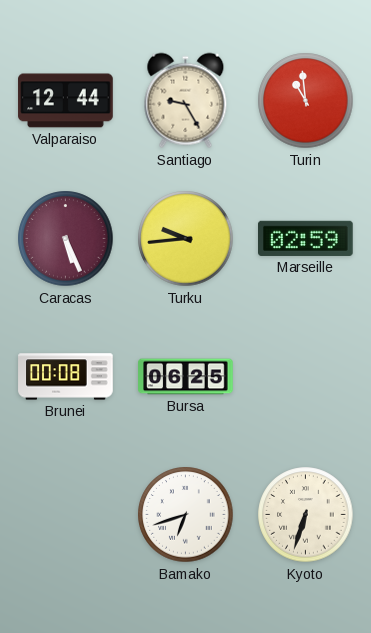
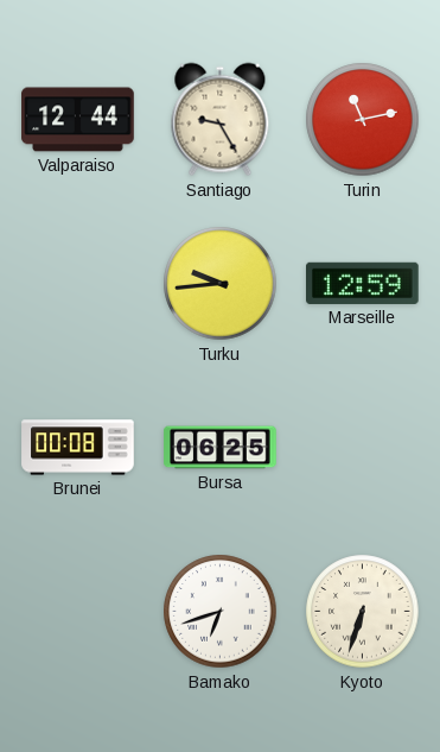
Turin: 10:59 -> 11:13 (363, 120)
Caracas: 5:26 -> none (66, 239)
Marseille: 02:59 -> 12:59 (363, 283)
